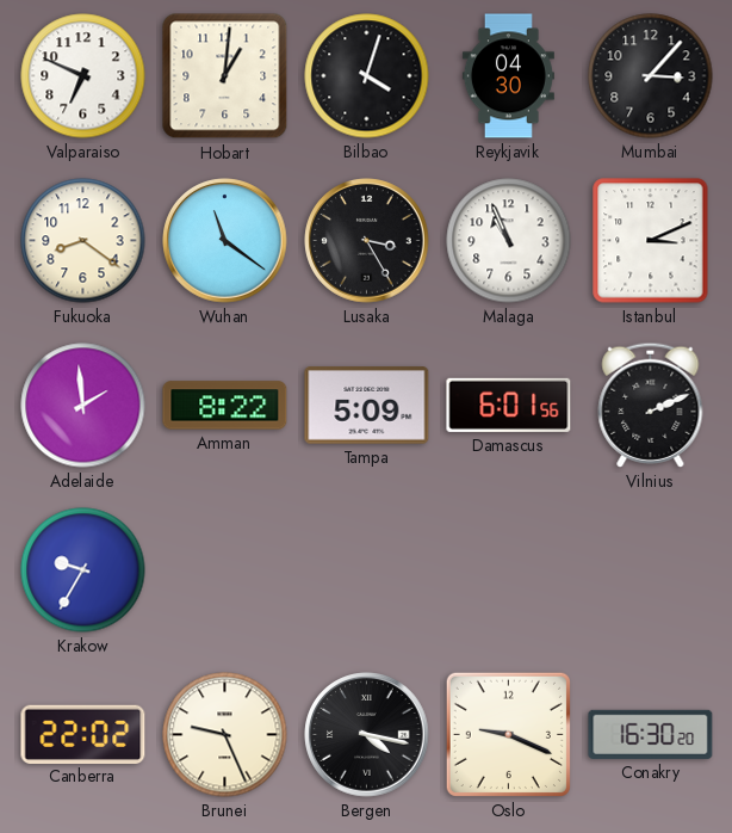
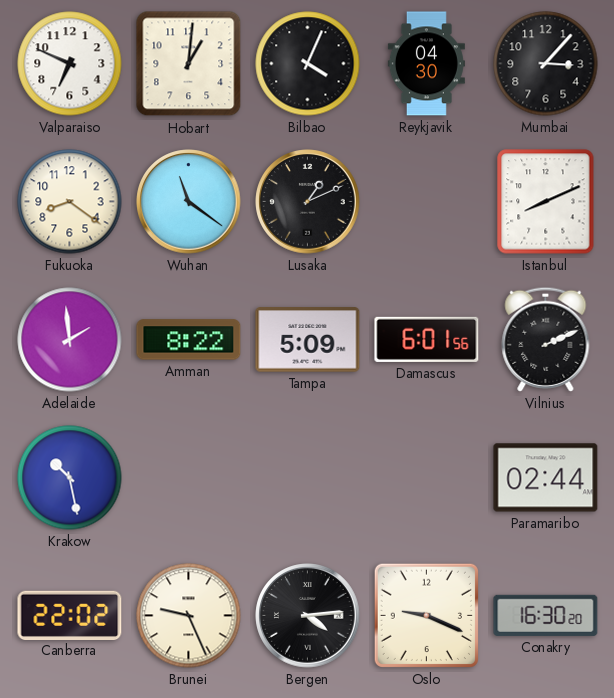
Bilbao: 4:03 -> 4:04 (308, 64)
Lusaka: 3:25 -> 1:11 (308, 202)
Malaga: 10:56 -> none (509, 241)
Istanbul: 3:11 -> 8:11 (546, 202)
Krakow: 9:35 -> 10:28 (70, 478)
Paramaribo: none -> 02:44 (546, 478)
Bergen: 4:17 -> 4:14 (308, 616)
